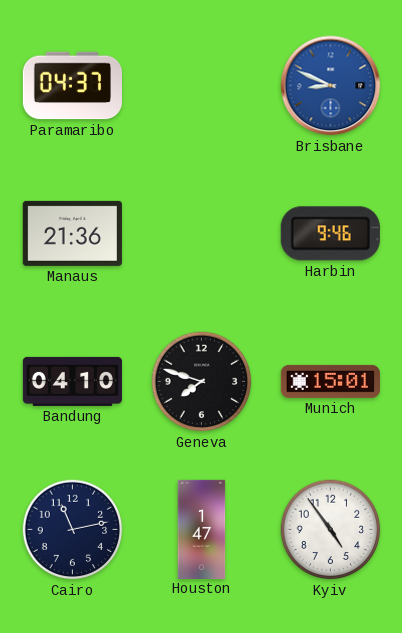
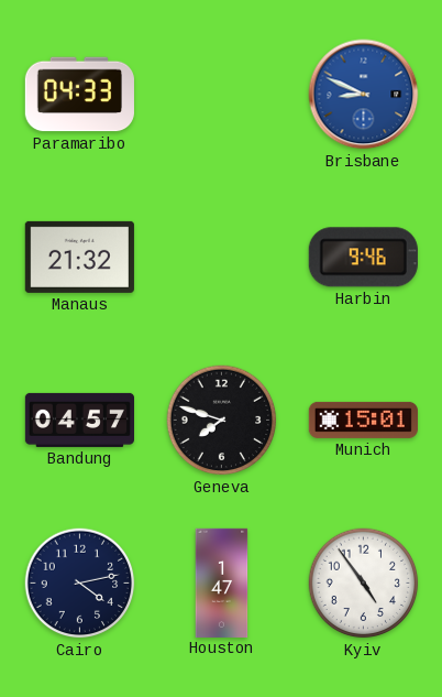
Paramaribo: 04:37 -> 04:33 (79, 95)
Manaus: 21:36 -> 21:32 (79, 257)
Bandung: 04:10 -> 04:57 (79, 420)
Cairo: 11:13 -> 4:13 (80, 584)
